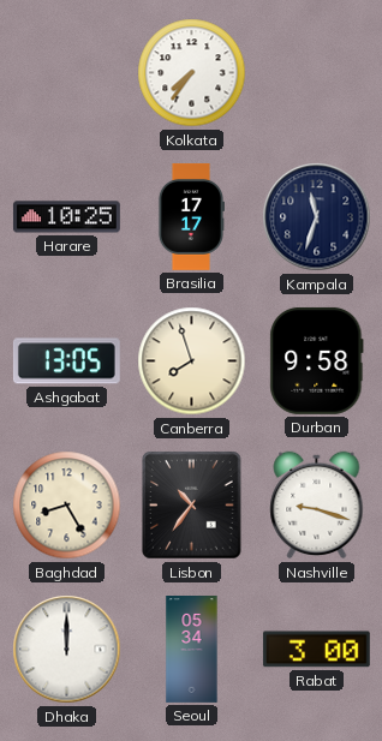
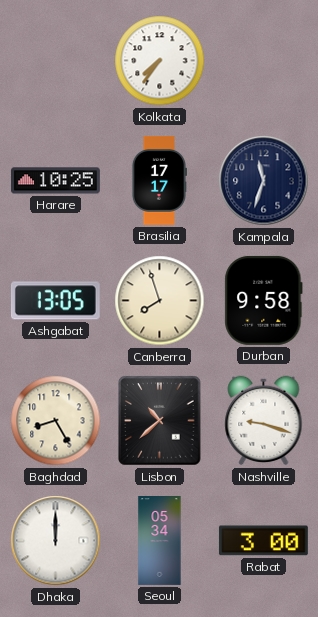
Lisbon: 10:36 -> 10:38 (160, 421)
